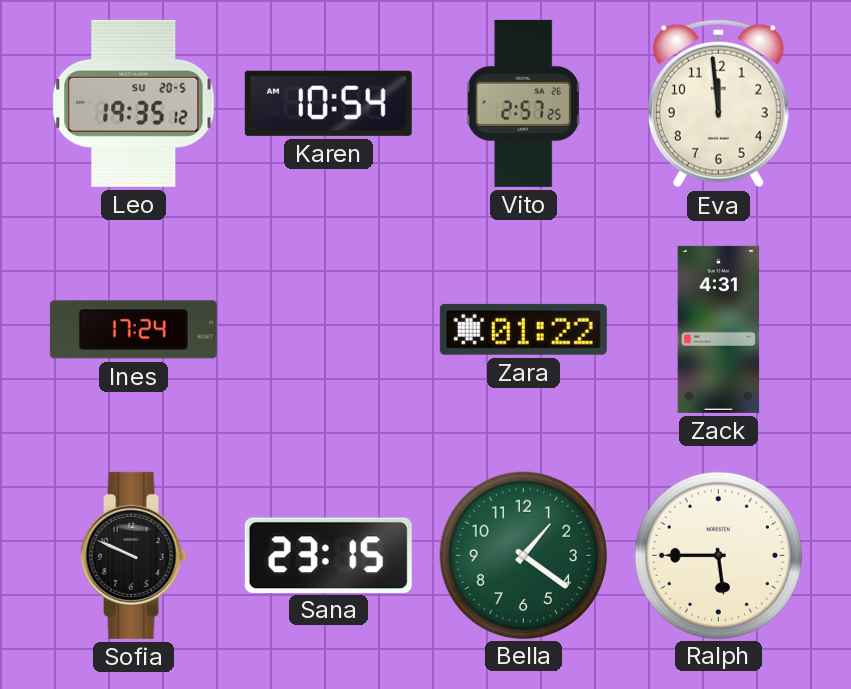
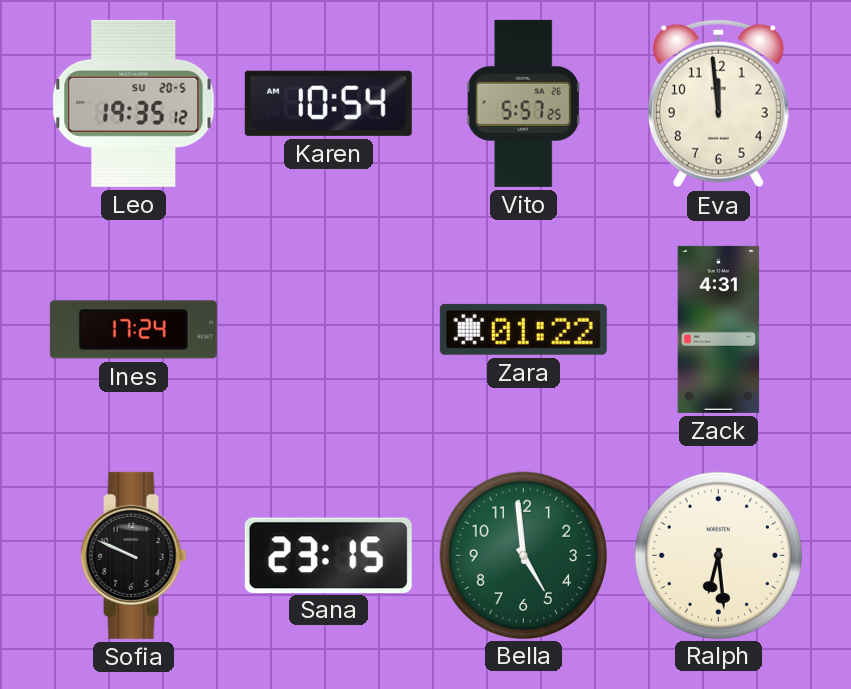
Vito: 2:57 -> 5:57 (524, 103)
Bella: 1:21 -> 4:59 (523, 555)
Ralph: 5:45 -> 6:29 (718, 555)
